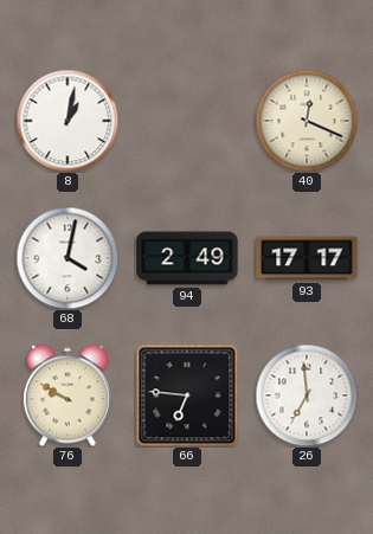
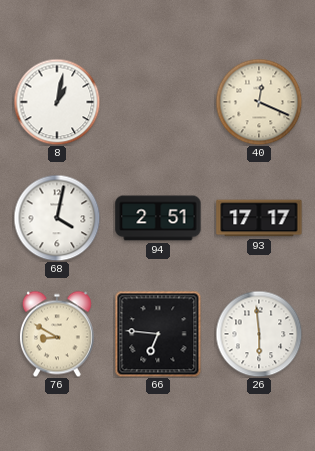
94: 2:49 -> 2:51 (158, 218)
76: 9:50 -> 8:50 (57, 334)
26: 6:59 -> 5:59 (259, 334)
